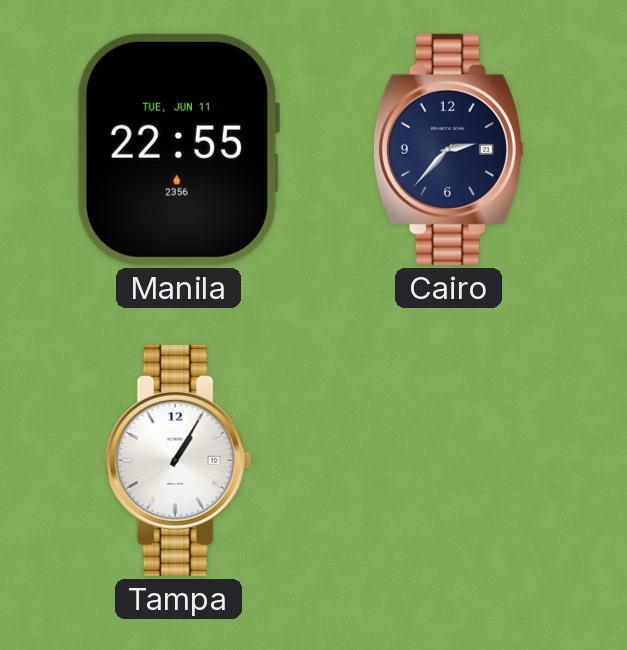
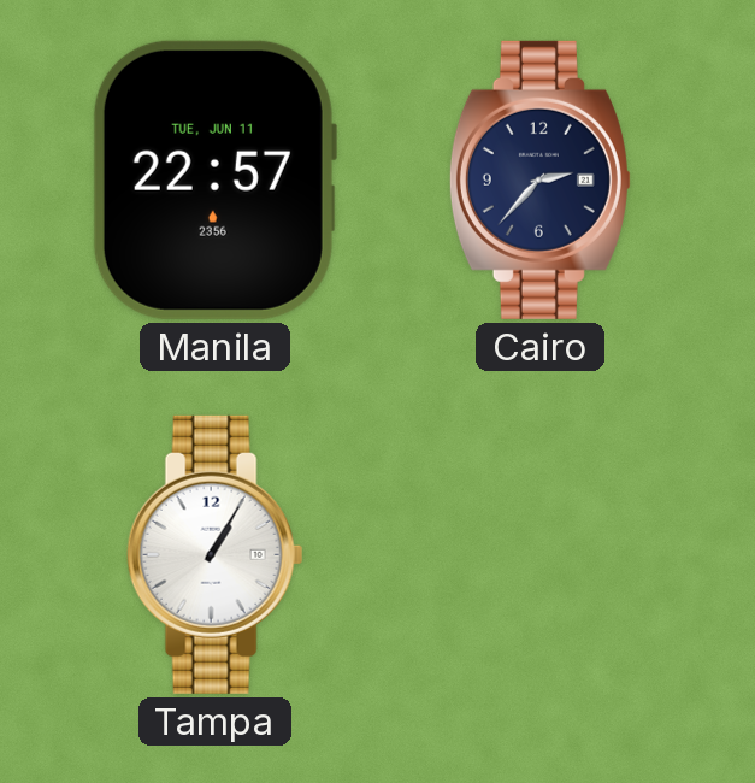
Manila: 22:55 -> 22:57 (214, 179)
